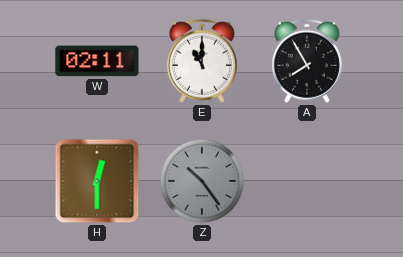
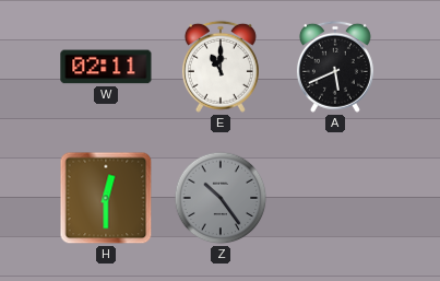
A: 7:55 -> 5:41 (335, 67)
